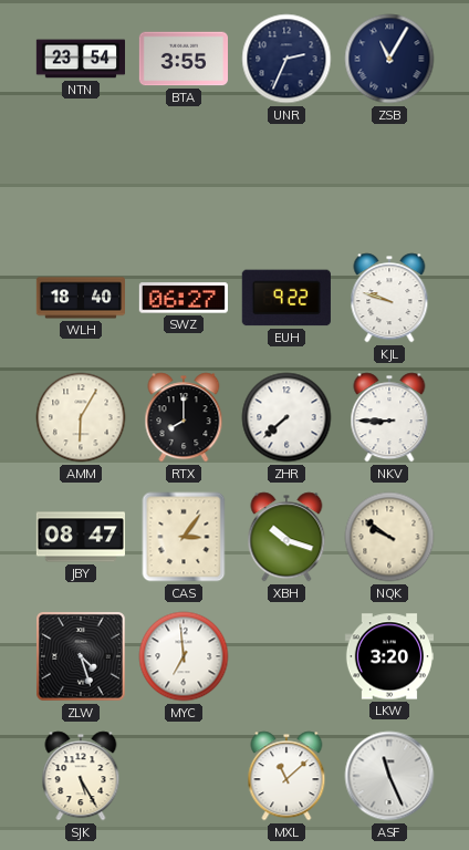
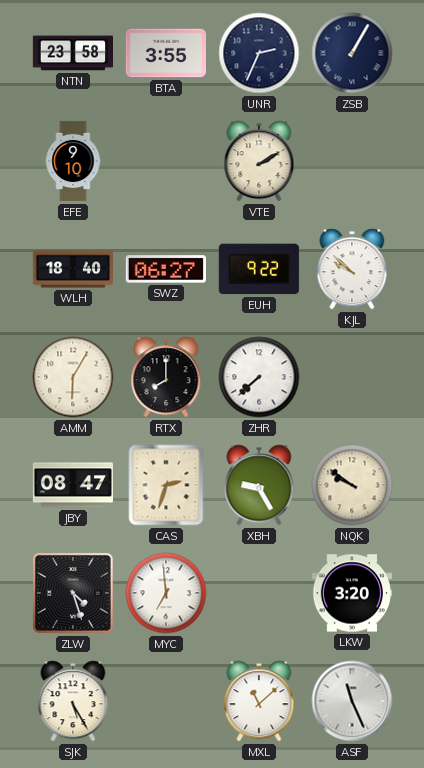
NTN: 23:54 -> 23:58 (72, 53)
ZSB: 11:05 -> 1:05 (352, 53)
EFE: none -> 9:10 (73, 161)
VTE: none -> 2:10 (259, 161)
KJL: 9:48 -> 9:52 (352, 269)
NKV: 8:45 -> none (389, 417)
CAS: 3:06 -> 2:33 (166, 485)
XBH: 10:18 -> 9:25 (259, 485)
